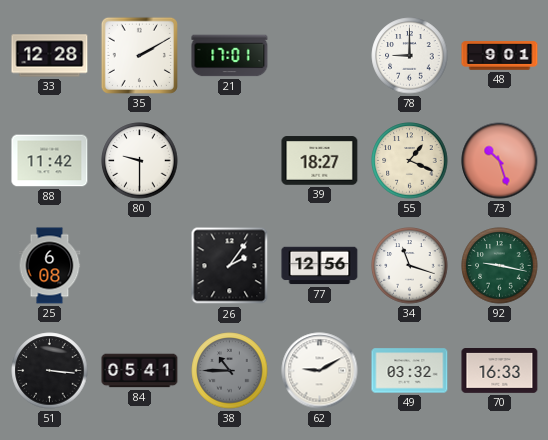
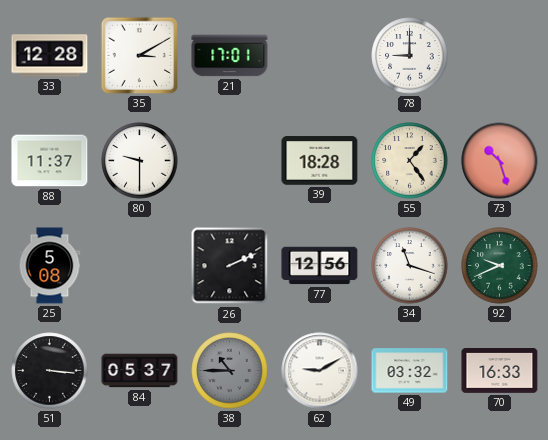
35: 2:10 -> 3:10 (139, 55)
48: 9:01 -> none (500, 56)
88: 11:42 -> 11:37 (50, 161)
39: 18:27 -> 18:28 (320, 161)
55: 1:19 -> 1:24 (410, 161)
25: 6:08 -> 5:08 (50, 266)
26: 2:06 -> 2:11 (230, 266)
92: 9:17 -> 9:41 (500, 266)
84: 05:41 -> 05:37 (140, 371)
